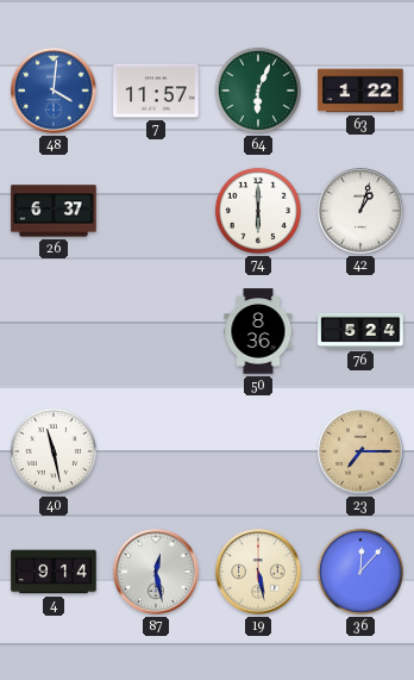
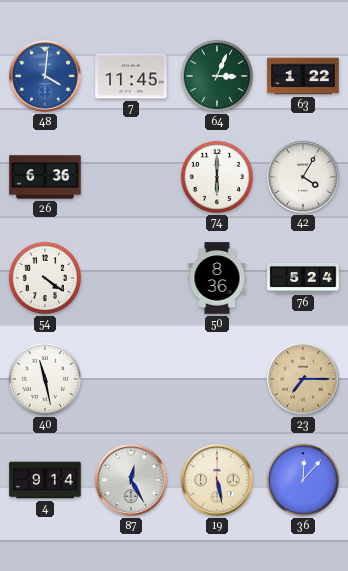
7: 11:57 -> 11:45 (131, 76)
64: 6:04 -> 3:04 (217, 76)
26: 6:37 -> 6:36 (45, 177)
42: 1:03 -> 4:05 (303, 177)
54: none -> 4:21 (45, 278)
87: 12:28 -> 12:25 (131, 480)
